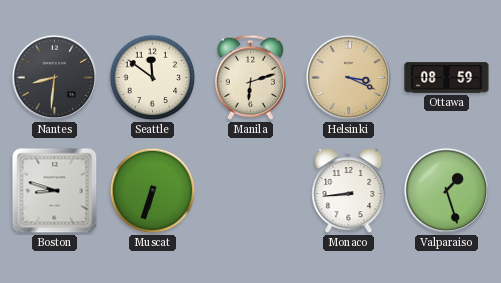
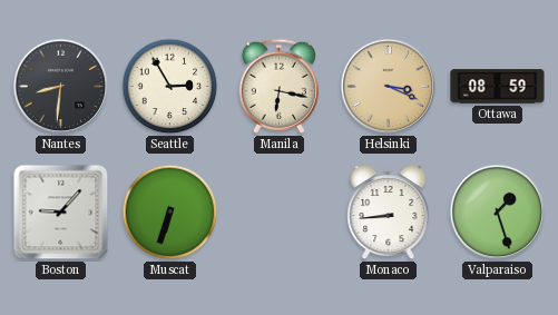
Seattle: 11:51 -> 2:55 (170, 87)
Manila: 6:12 -> 6:17 (278, 86)
Boston: 8:48 -> 9:07 (61, 213)
